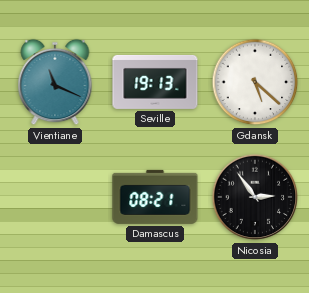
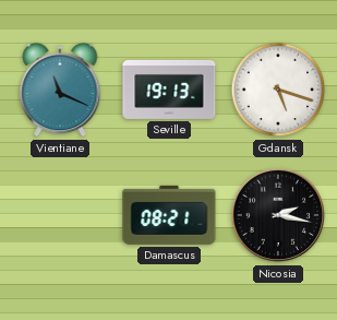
Gdansk: 5:22 -> 5:18 (278, 90)
Nicosia: 2:54 -> 2:17 (278, 215)
